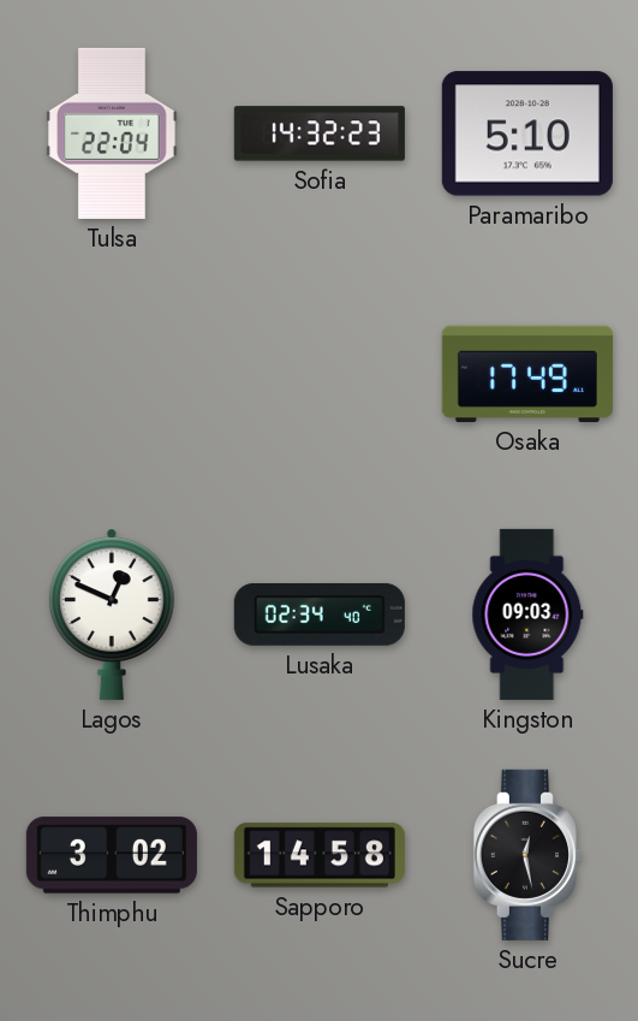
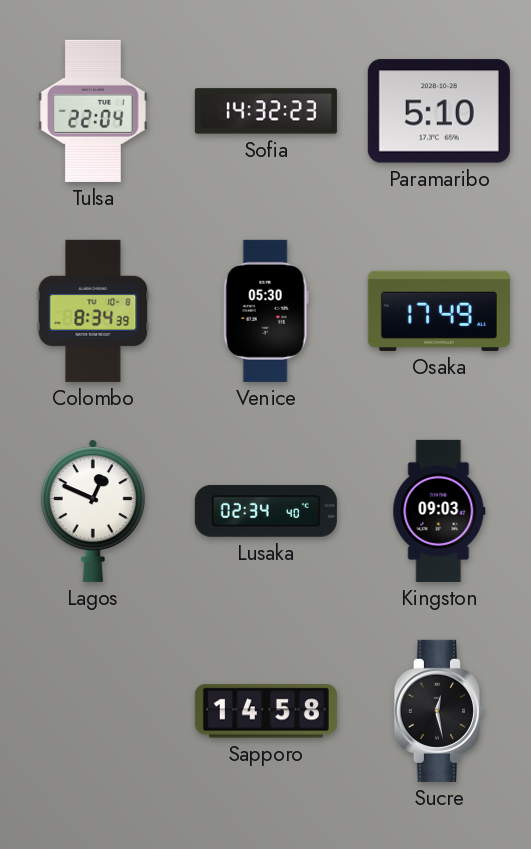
Colombo: none -> 8:34 (93, 311)
Venice: none -> 05:30 (266, 311)
Thimphu: 3:02 -> none (112, 855)
